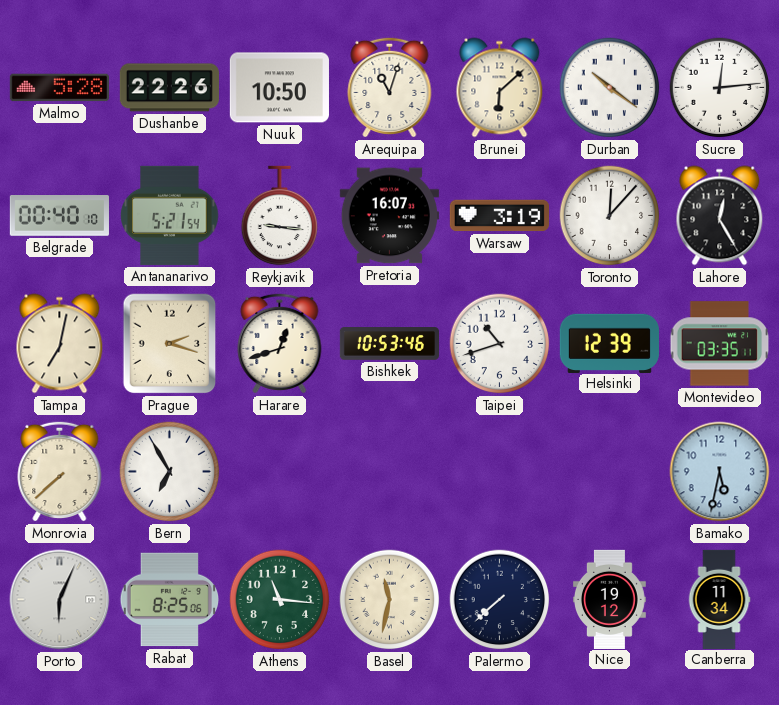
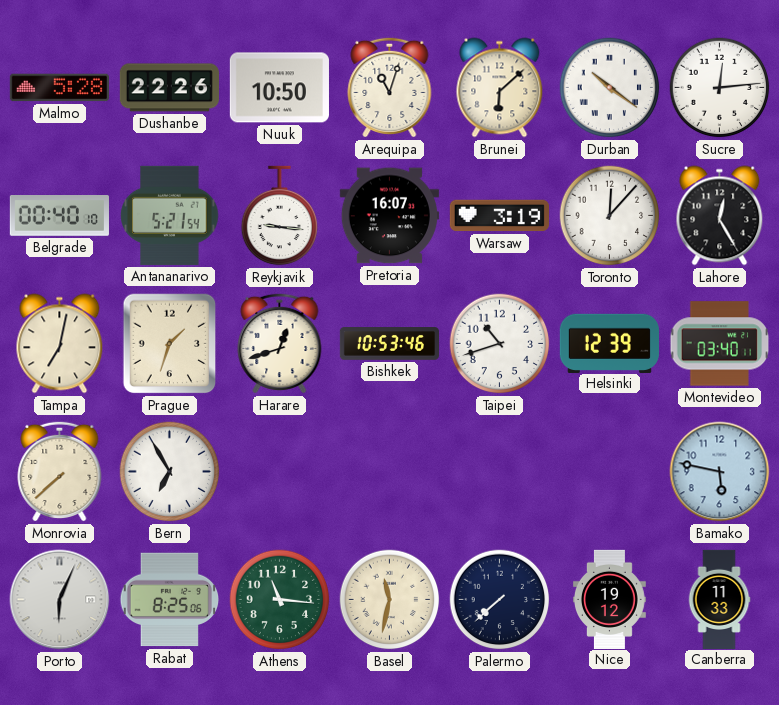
Prague: 2:18 -> 1:33 (170, 344)
Montevideo: 03:35 -> 03:40 (720, 344)
Bamako: 5:32 -> 5:47 (720, 472)
Canberra: 11:34 -> 11:33 (719, 599)
